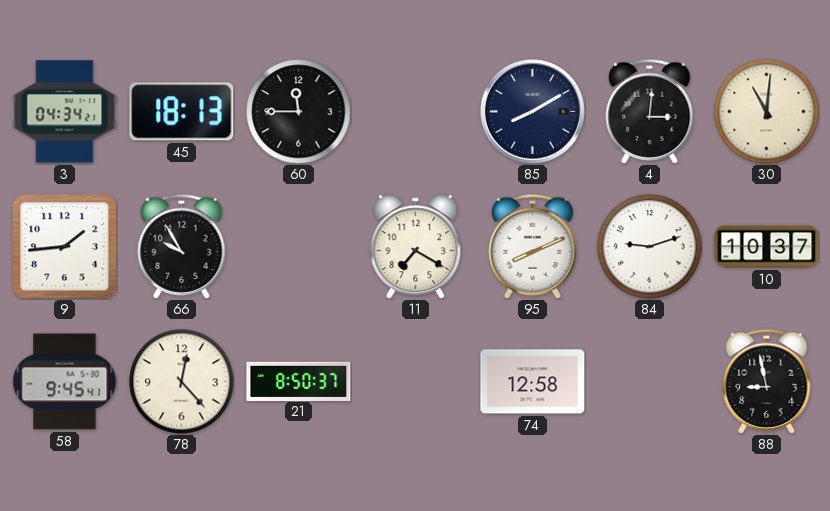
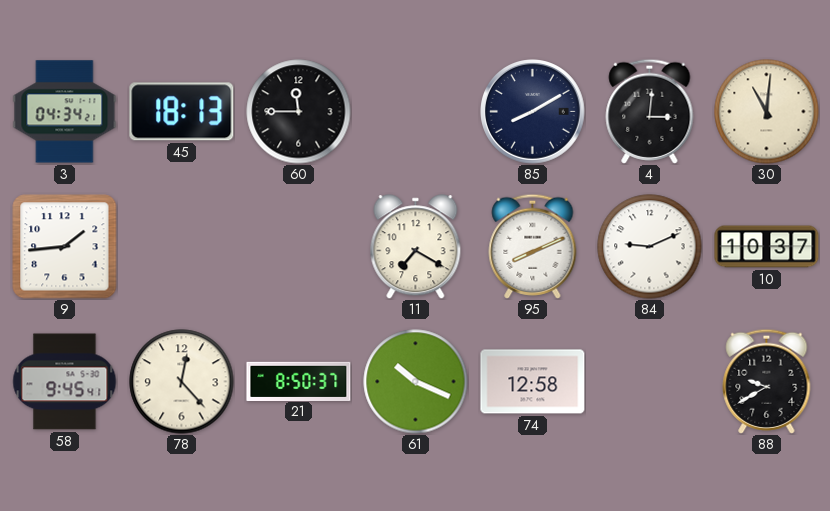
66: 9:55 -> none (182, 246)
84: 9:12 -> 9:11 (650, 247)
61: none -> 10:19 (416, 382)
88: 8:58 -> 9:40 (767, 381)
